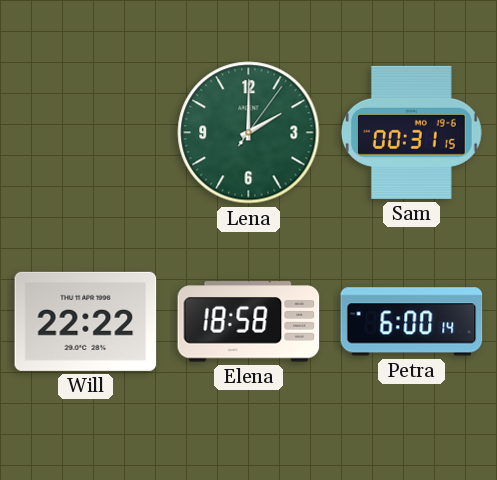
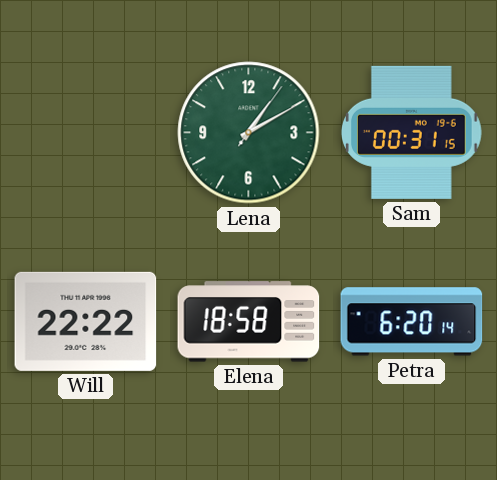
Lena: 2:00 -> 1:10 (249, 133)
Petra: 6:00 -> 6:20 (412, 322)
